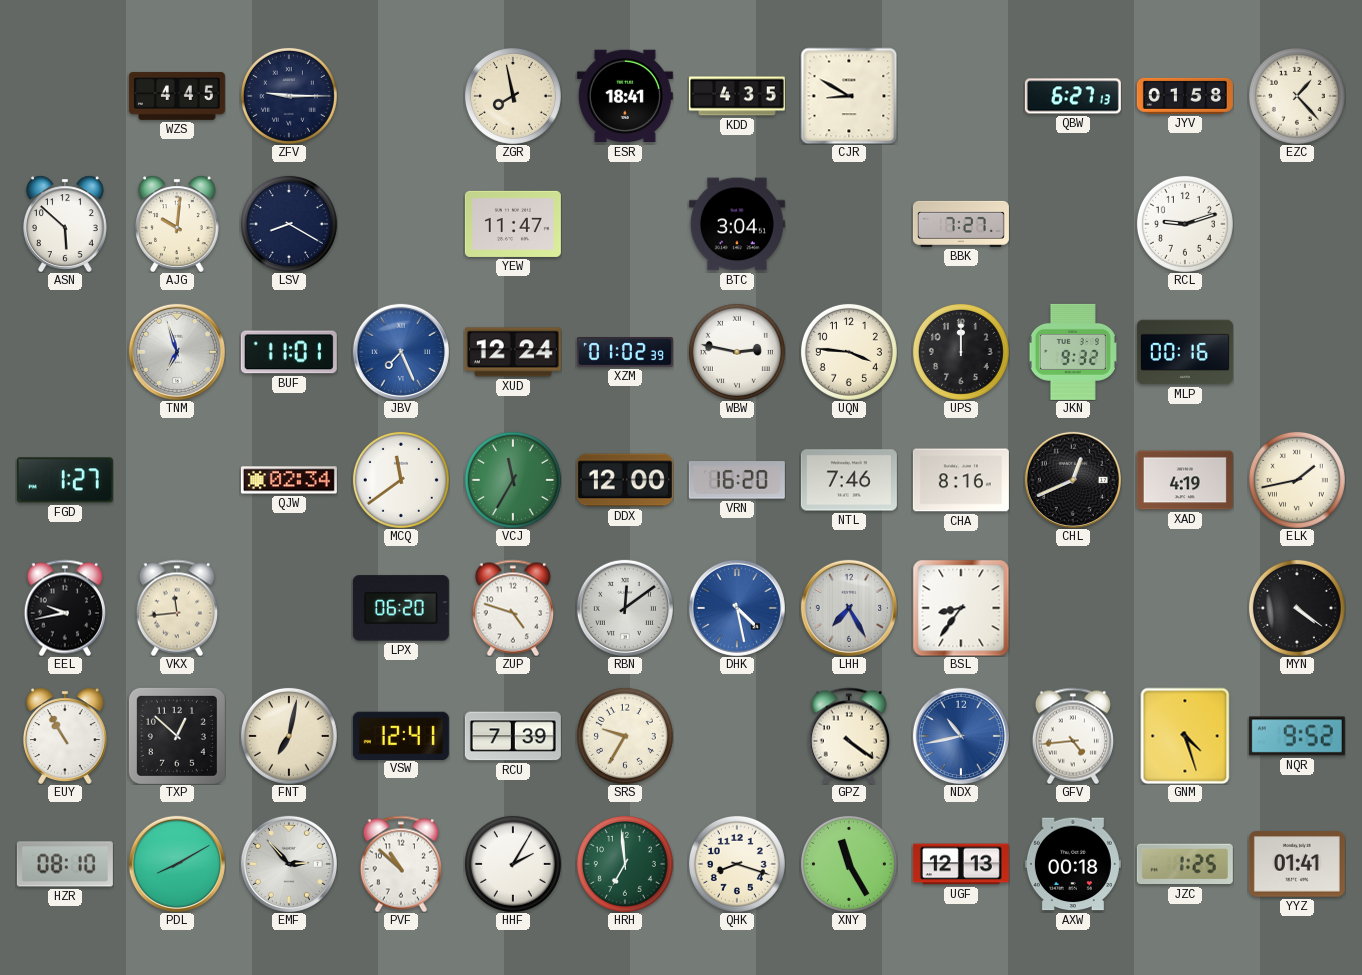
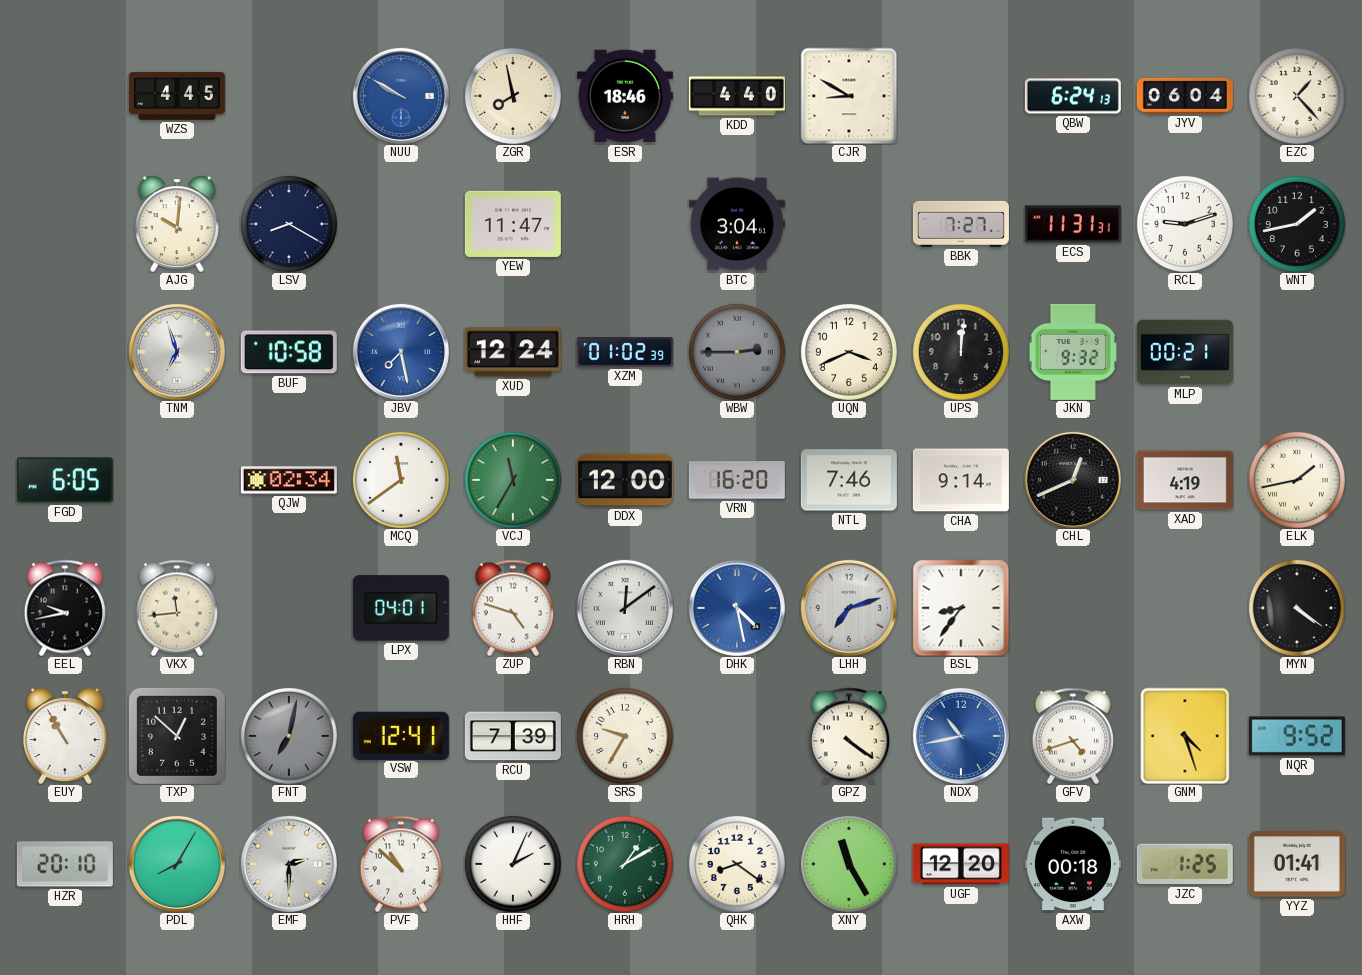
ZFV: 9:15 -> none (289, 96)
NUU: none -> 9:50 (401, 96)
ESR: 18:41 -> 18:46 (625, 96)
KDD: 4:35 -> 4:40 (737, 96)
QBW: 6:27 -> 6:24 (1073, 96)
JYV: 01:58 -> 06:04 (1185, 96)
ASN: 5:52 -> none (66, 224)
ECS: none -> 11:31 (1073, 224)
WNT: none -> 1:43 (1297, 224)
BUF: 11:01 -> 10:58 (289, 352)
JBV: 7:26 -> 7:28 (401, 352)
WBW: 2:47 -> 2:45 (737, 352)
WBW dial: white -> grey (737, 352)
UQN: 3:46 -> 3:41 (849, 352)
UPS: 12:00 -> 12:01 (961, 352)
MLP: 00:16 -> 00:21 (1185, 352)
FGD: 1:27 -> 6:05 (65, 480)
CHA: 8:16 -> 9:14 (961, 480)
LPX: 06:20 -> 04:01 (401, 608)
LHH: 7:25 -> 7:12 (849, 608)
FNT dial: cream -> grey (289, 736)
GFV: 4:44 -> 4:42 (1073, 736)
HZR: 08:10 -> 20:10 (65, 864)
PDL: 8:10 -> 8:05 (177, 864)
EMF: 2:53 -> 2:30 (289, 864)
HHF: 2:05 -> 2:04 (513, 864)
HRH: 6:59 -> 1:10 (625, 864)
QHK: 8:18 -> 8:21 (737, 864)
UGF: 12:13 -> 12:20 (961, 864)
